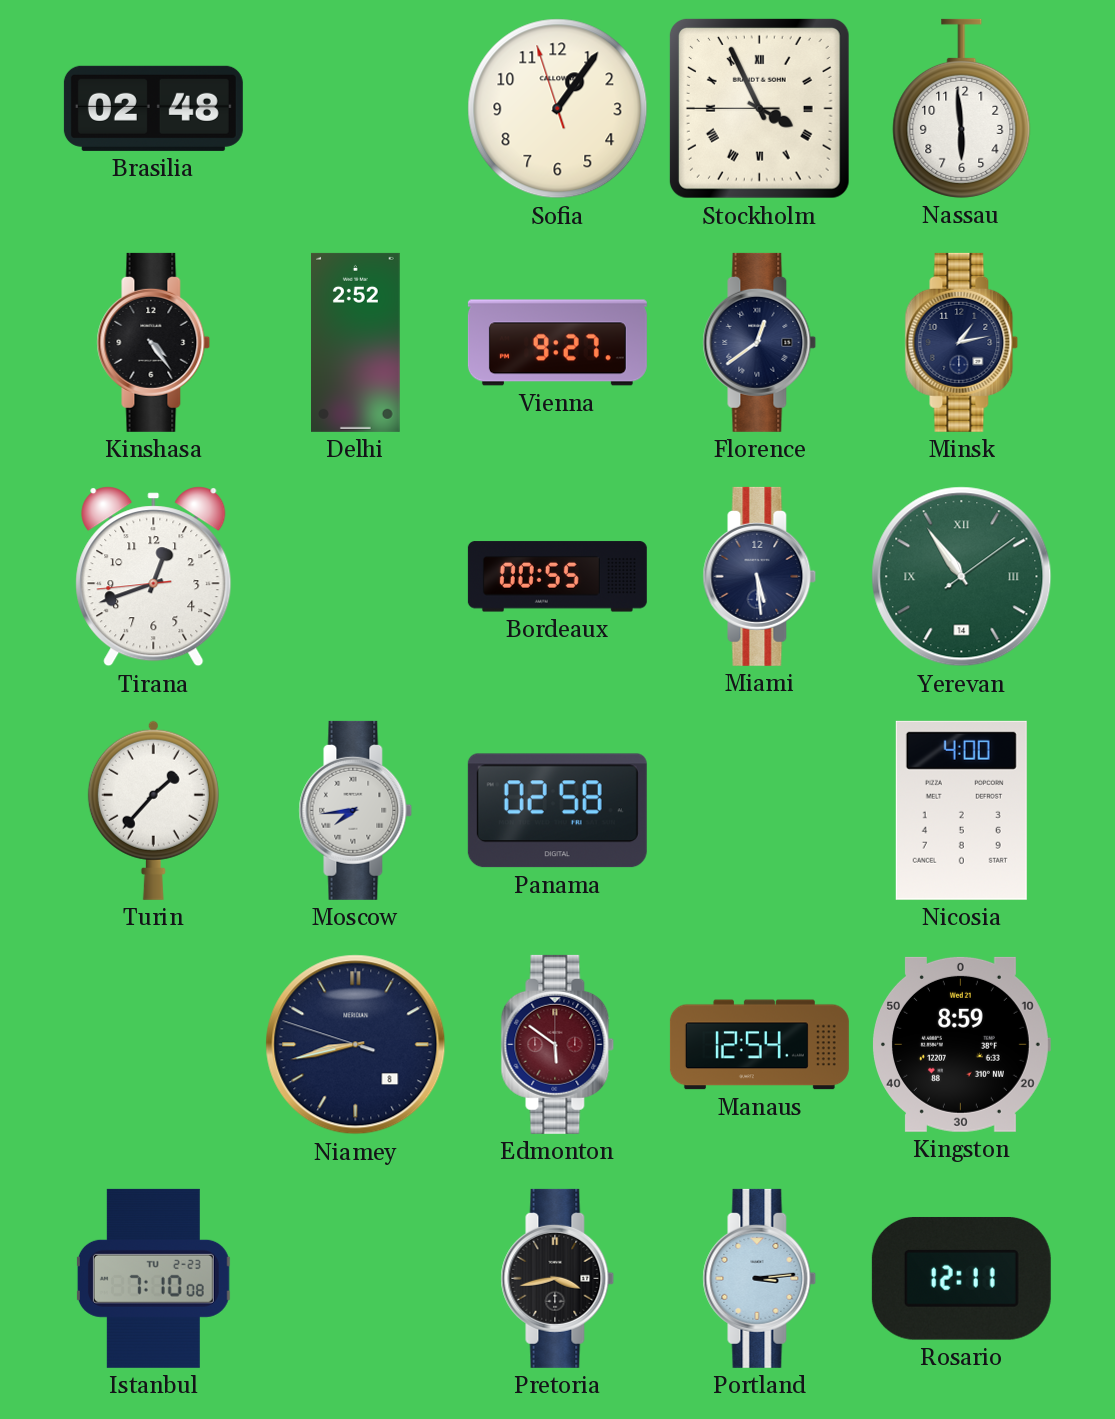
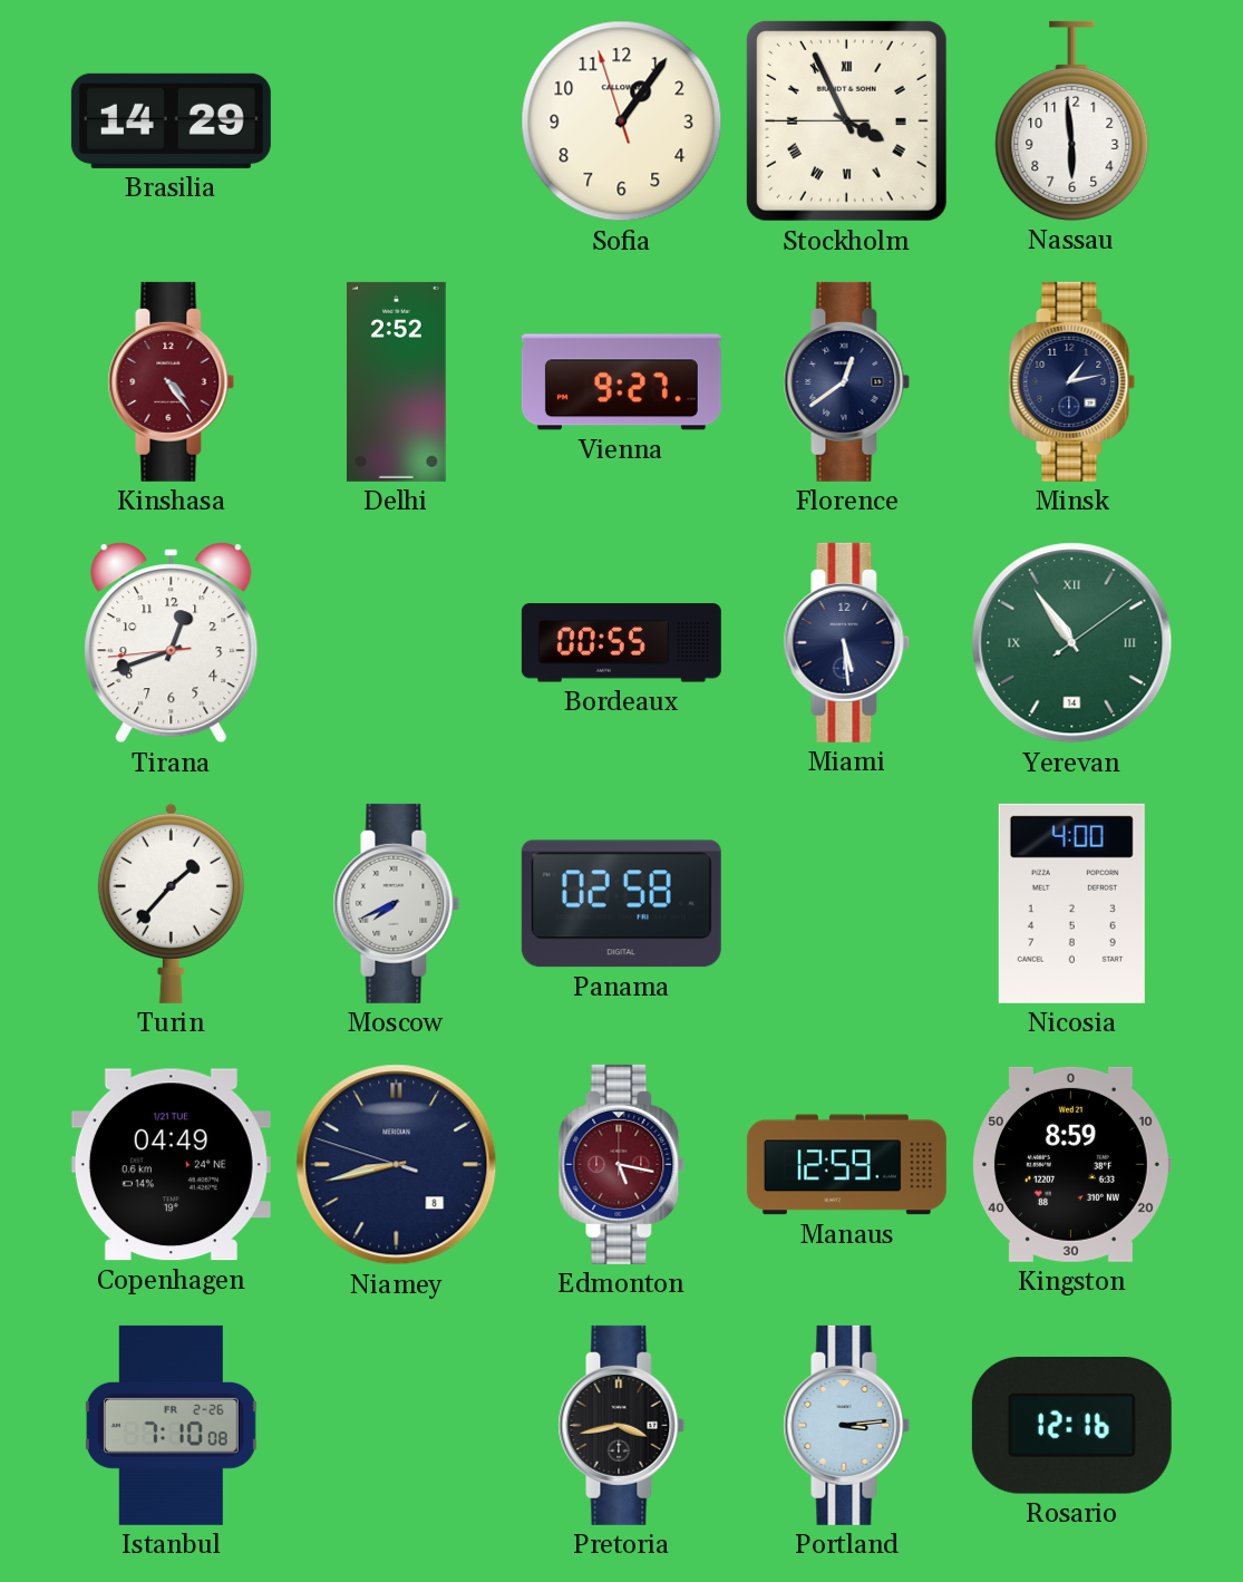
Brasilia: 02:48 -> 14:29 (171, 120)
Kinshasa dial: black -> burgundy (172, 381)
Moscow: 7:44 -> 7:41 (397, 903)
Copenhagen: none -> 04:49 (171, 1165)
Edmonton: 5:51 -> 5:17 (622, 1164)
Manaus: 12:54 -> 12:59 (846, 1165)
Istanbul date: TU 2-23 -> FR 2-26 (171, 1425)
Rosario: 12:11 -> 12:16 (1071, 1425)
